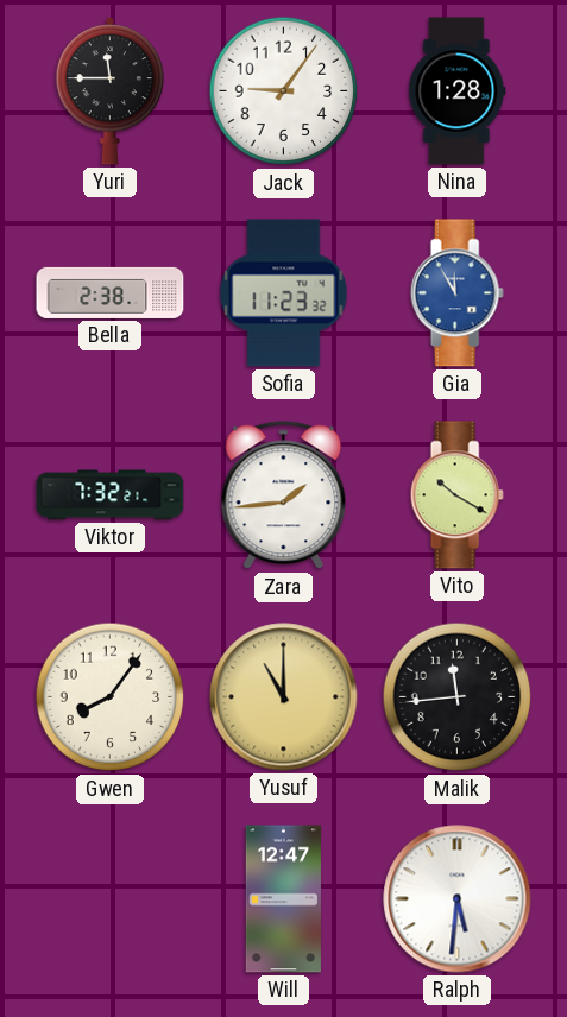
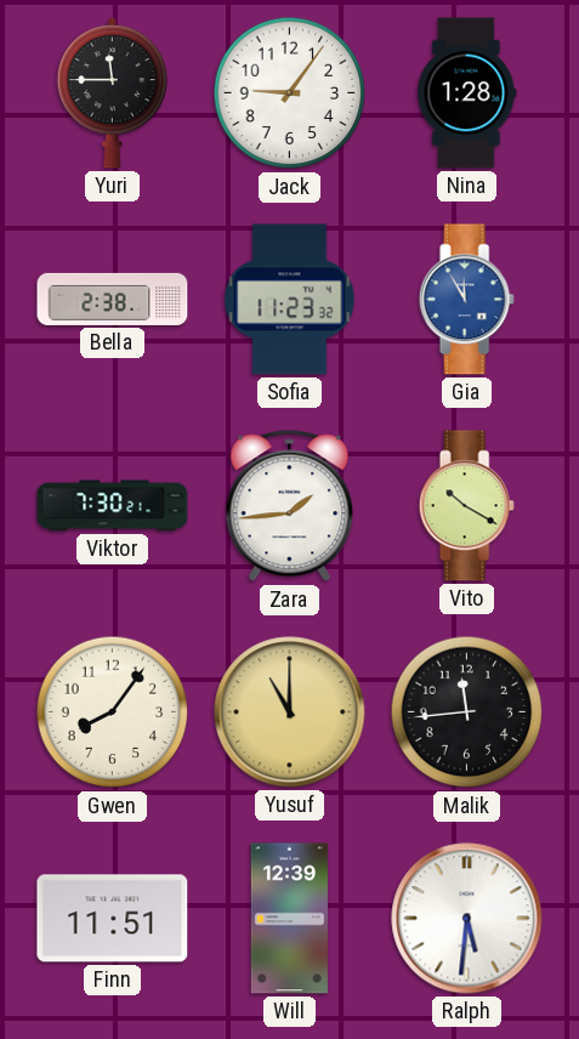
Viktor: 7:32 -> 7:30 (113, 506)
Finn: none -> 11:51 (113, 919)
Will: 12:47 -> 12:39 (289, 919)
